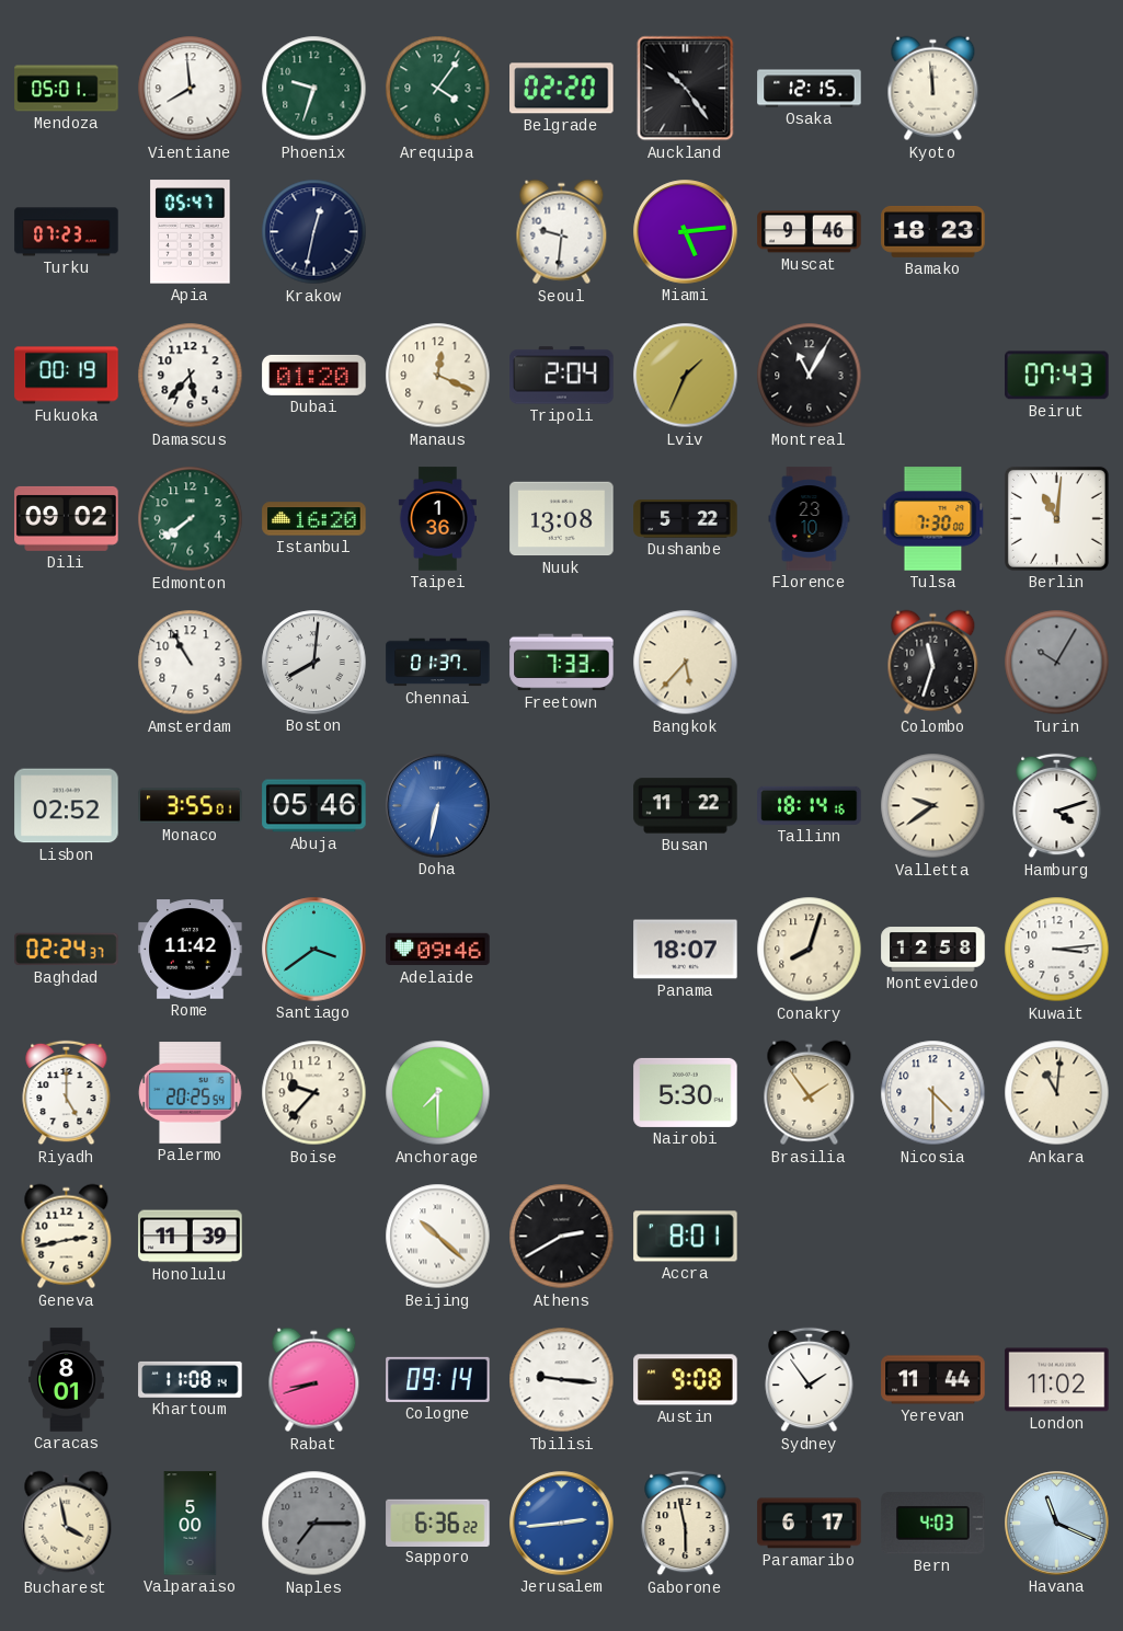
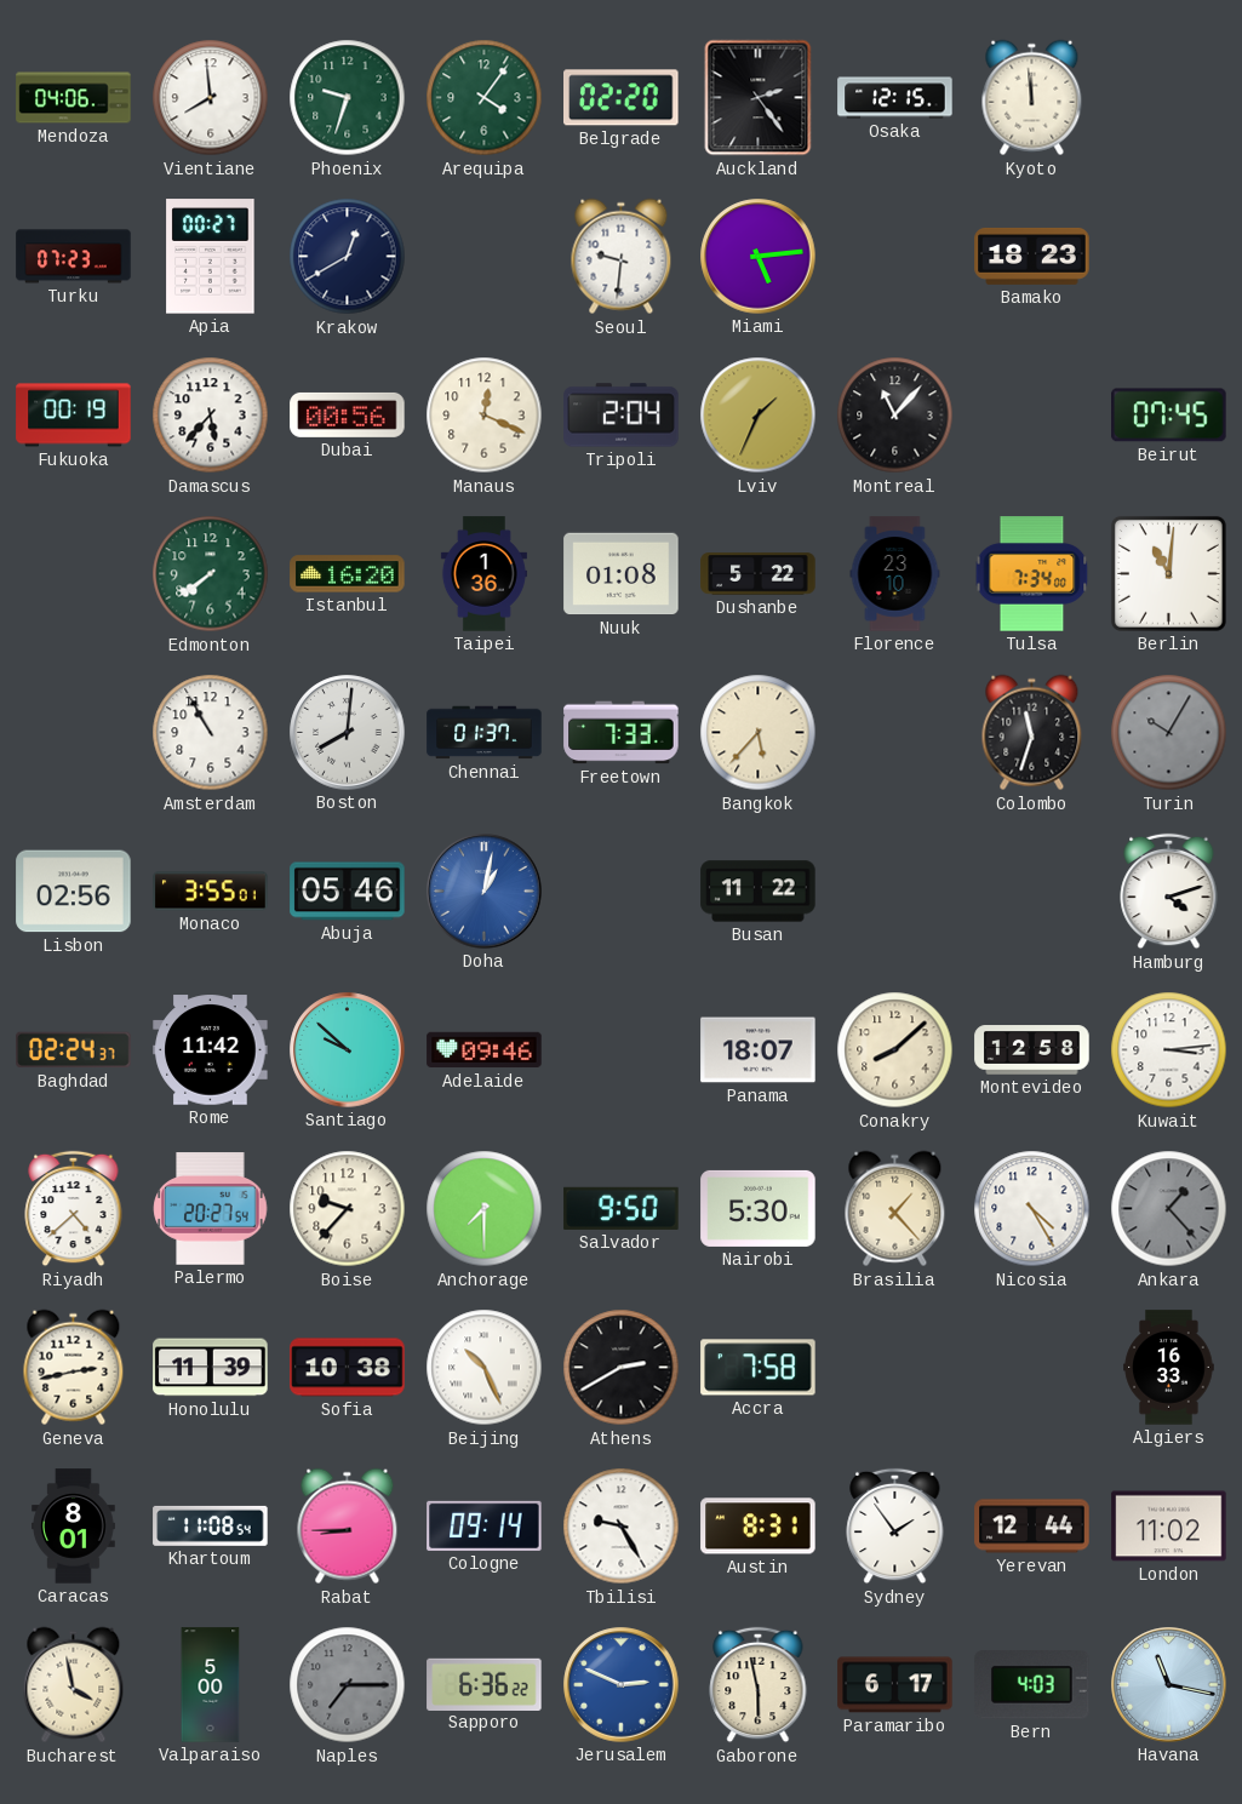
Mendoza: 05:01 -> 04:06 (74, 98)
Auckland: 10:24 -> 2:24 (759, 98)
Apia: 05:47 -> 00:27 (211, 257)
Krakow: 12:32 -> 12:40 (348, 257)
Muscat: 9:46 -> none (810, 232)
Dubai: 01:20 -> 00:56 (348, 414)
Montreal: 11:05 -> 11:07 (895, 416)
Beirut: 07:43 -> 07:45 (1169, 416)
Dili: 09:02 -> none (67, 518)
Nuuk: 13:08 -> 01:08 (622, 574)
Tulsa: 7:30 -> 7:34 (1032, 574)
Lisbon: 02:52 -> 02:56 (74, 892)
Doha: 6:32 -> 1:02 (485, 892)
Tallinn: 18:14 -> none (810, 805)
Valletta: 9:39 -> none (933, 806)
Santiago: 3:39 -> 9:52 (348, 1050)
Conakry: 8:03 -> 8:08 (895, 1050)
Riyadh: 5:00 -> 4:38 (74, 1209)
Palermo: 20:25 -> 20:27 (211, 1209)
Salvador: none -> 9:50 (622, 1208)
Brasilia: 1:54 -> 1:23 (895, 1209)
Nicosia: 4:30 -> 4:25 (1032, 1209)
Ankara: 11:01 -> 1:23 (1169, 1209)
Ankara dial: cream -> grey (1169, 1209)
Sofia: none -> 10:38 (348, 1368)
Beijing: 10:22 -> 10:26 (485, 1368)
Accra: 8:01 -> 7:58 (759, 1368)
Algiers: none -> 16:33 (1169, 1368)
Khartoum: 11:08:14 -> 11:08:54 (211, 1525)
Rabat: 8:42 -> 8:45 (348, 1527)
Tbilisi: 9:16 -> 9:25 (622, 1527)
Austin: 9:08 -> 8:31 (759, 1527)
Yerevan: 11:44 -> 12:44 (1032, 1527)
Jerusalem: 2:44 -> 2:49 (622, 1685)
Havana: 11:19 -> 11:17 (1169, 1685)
